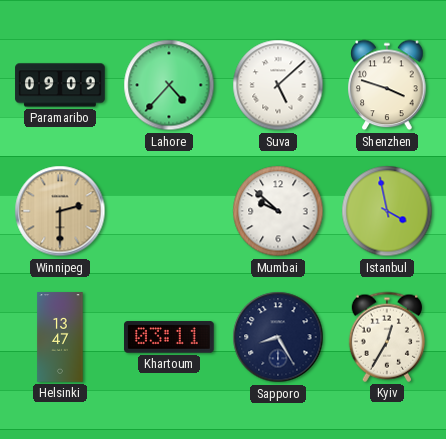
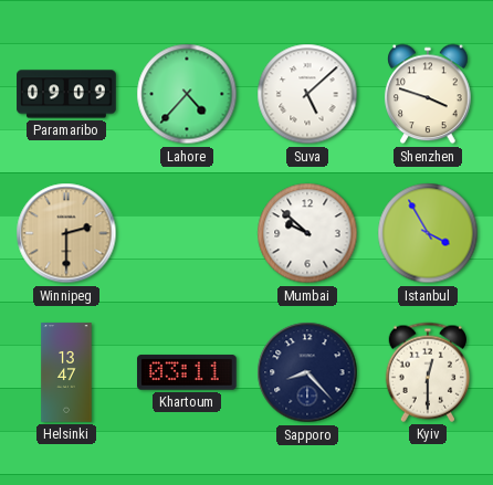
Istanbul: 3:58 -> 3:55 (428, 233)
Sapporo: 8:25 -> 8:23 (307, 372)
Kyiv: 12:35 -> 12:30 (427, 372)
